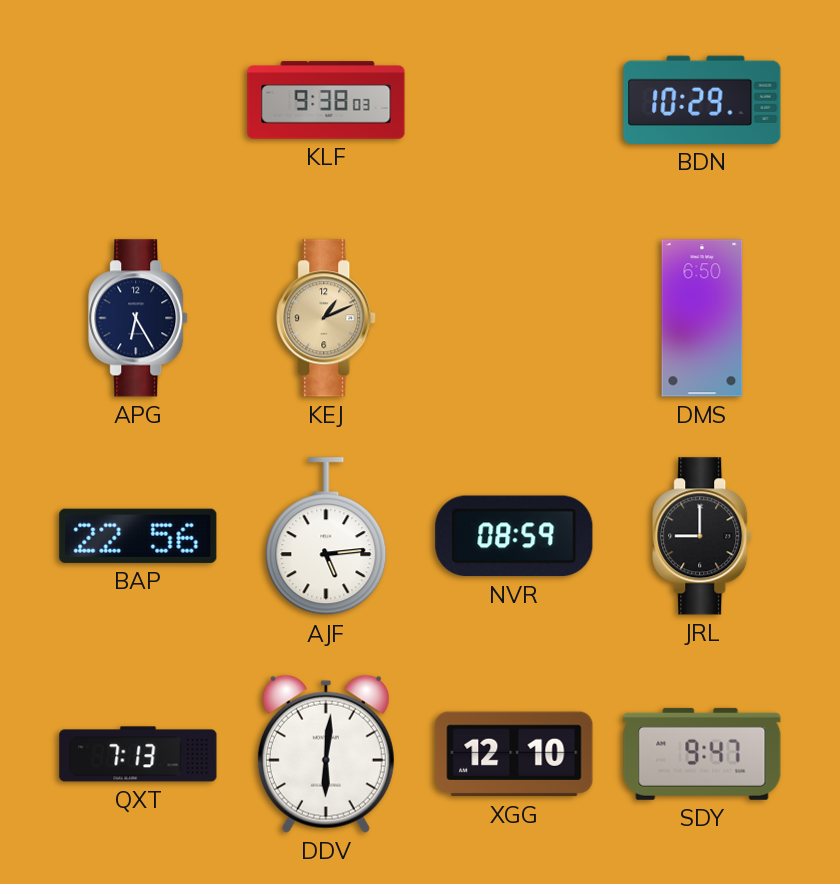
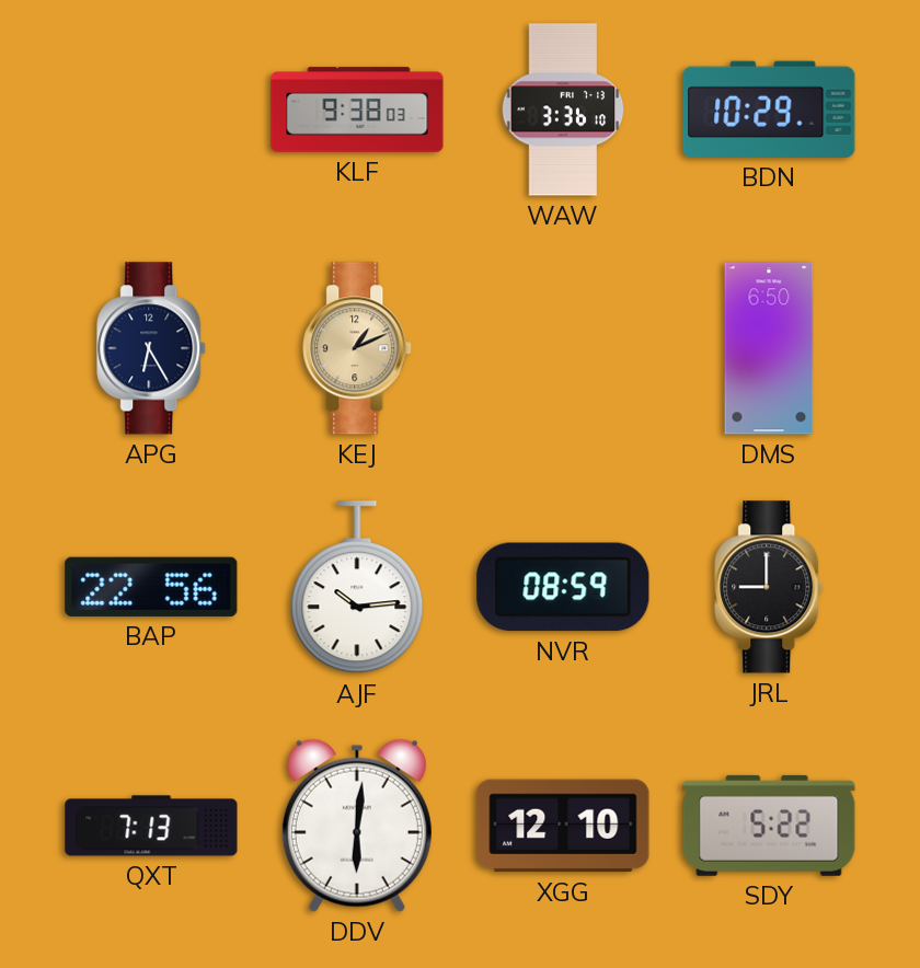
WAW: none -> 3:36 (563, 110)
AJF: 5:14 -> 10:14 (357, 588)
SDY: 9:47 -> 5:22 (769, 826)
